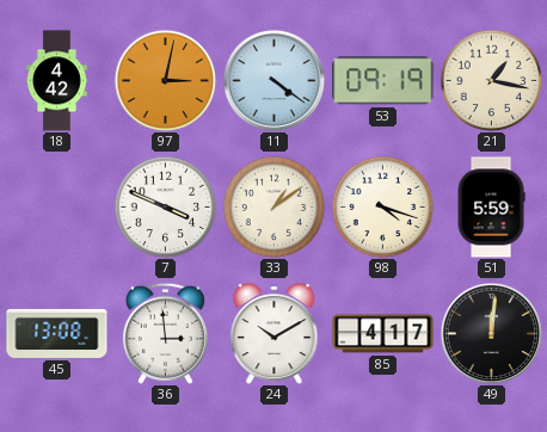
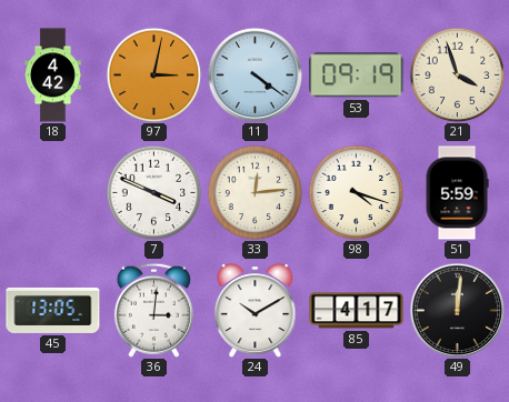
21: 1:17 -> 3:57 (457, 74)
33: 1:09 -> 12:14 (255, 192)
45: 13:08 -> 13:05 (53, 310)
36: 2:59 -> 3:01 (153, 310)
